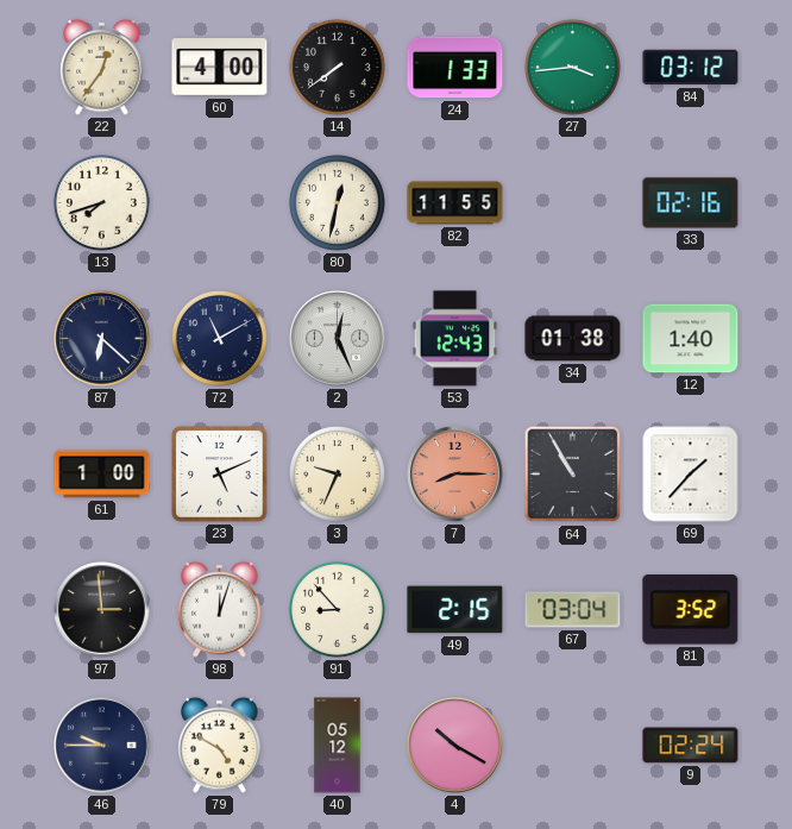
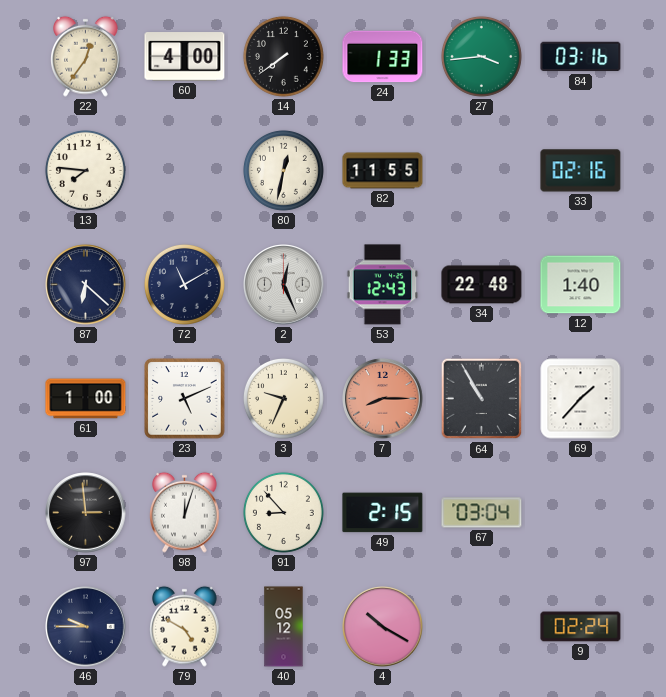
84: 03:12 -> 03:16 (581, 57)
13: 7:42 -> 7:46 (85, 170)
34: 01:38 -> 22:48 (482, 285)
81: 3:52 -> none (691, 610)
